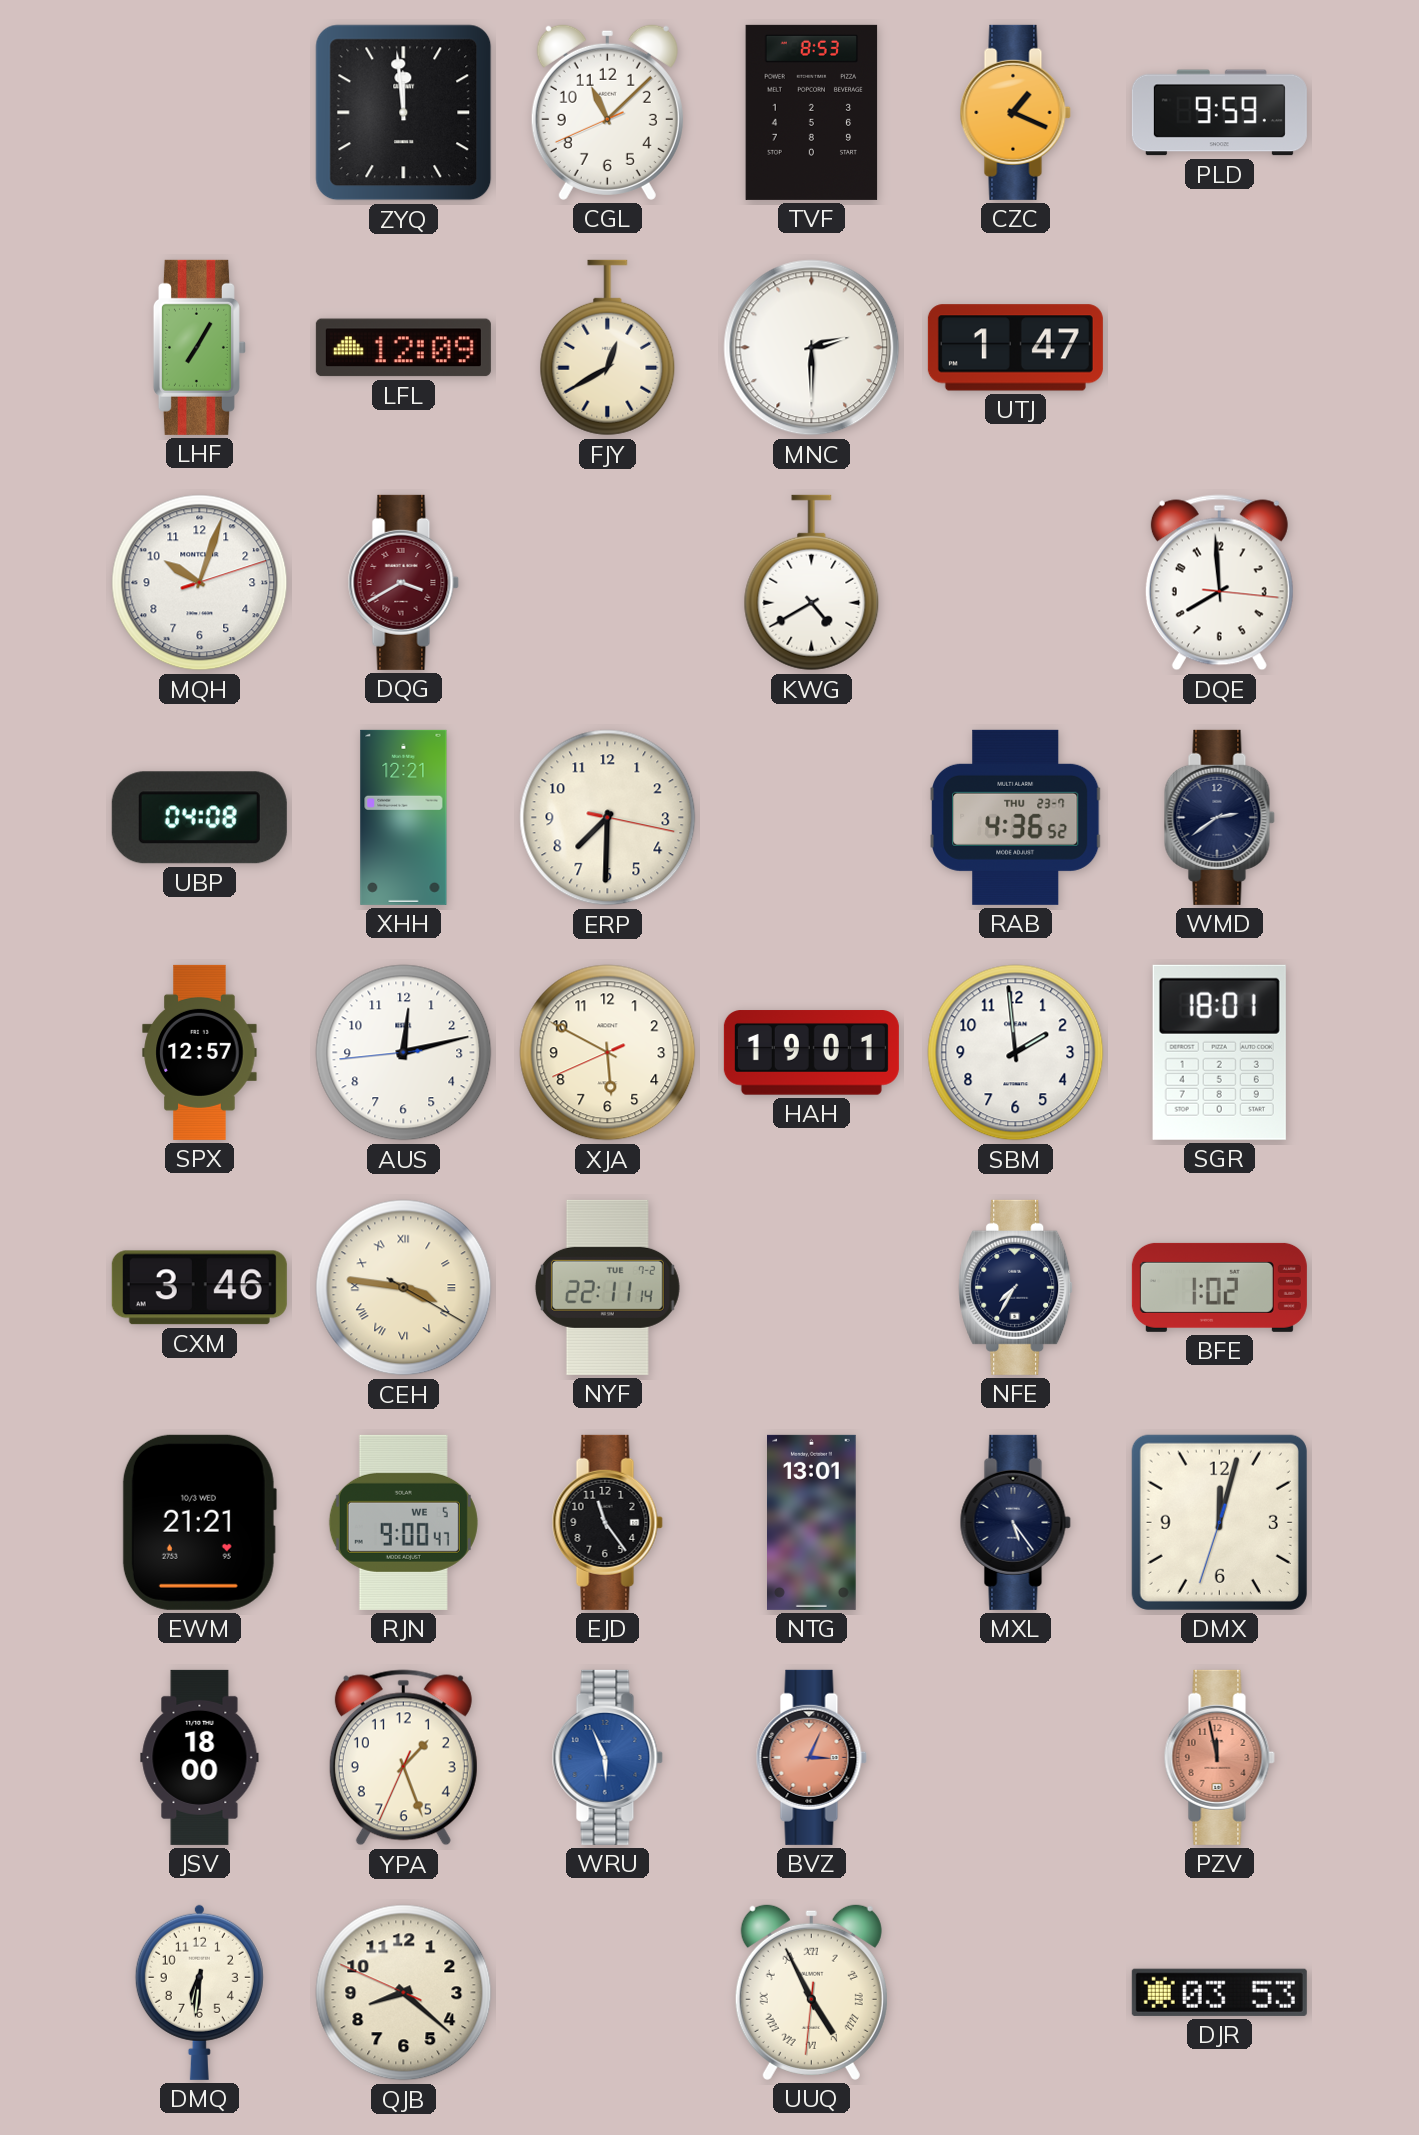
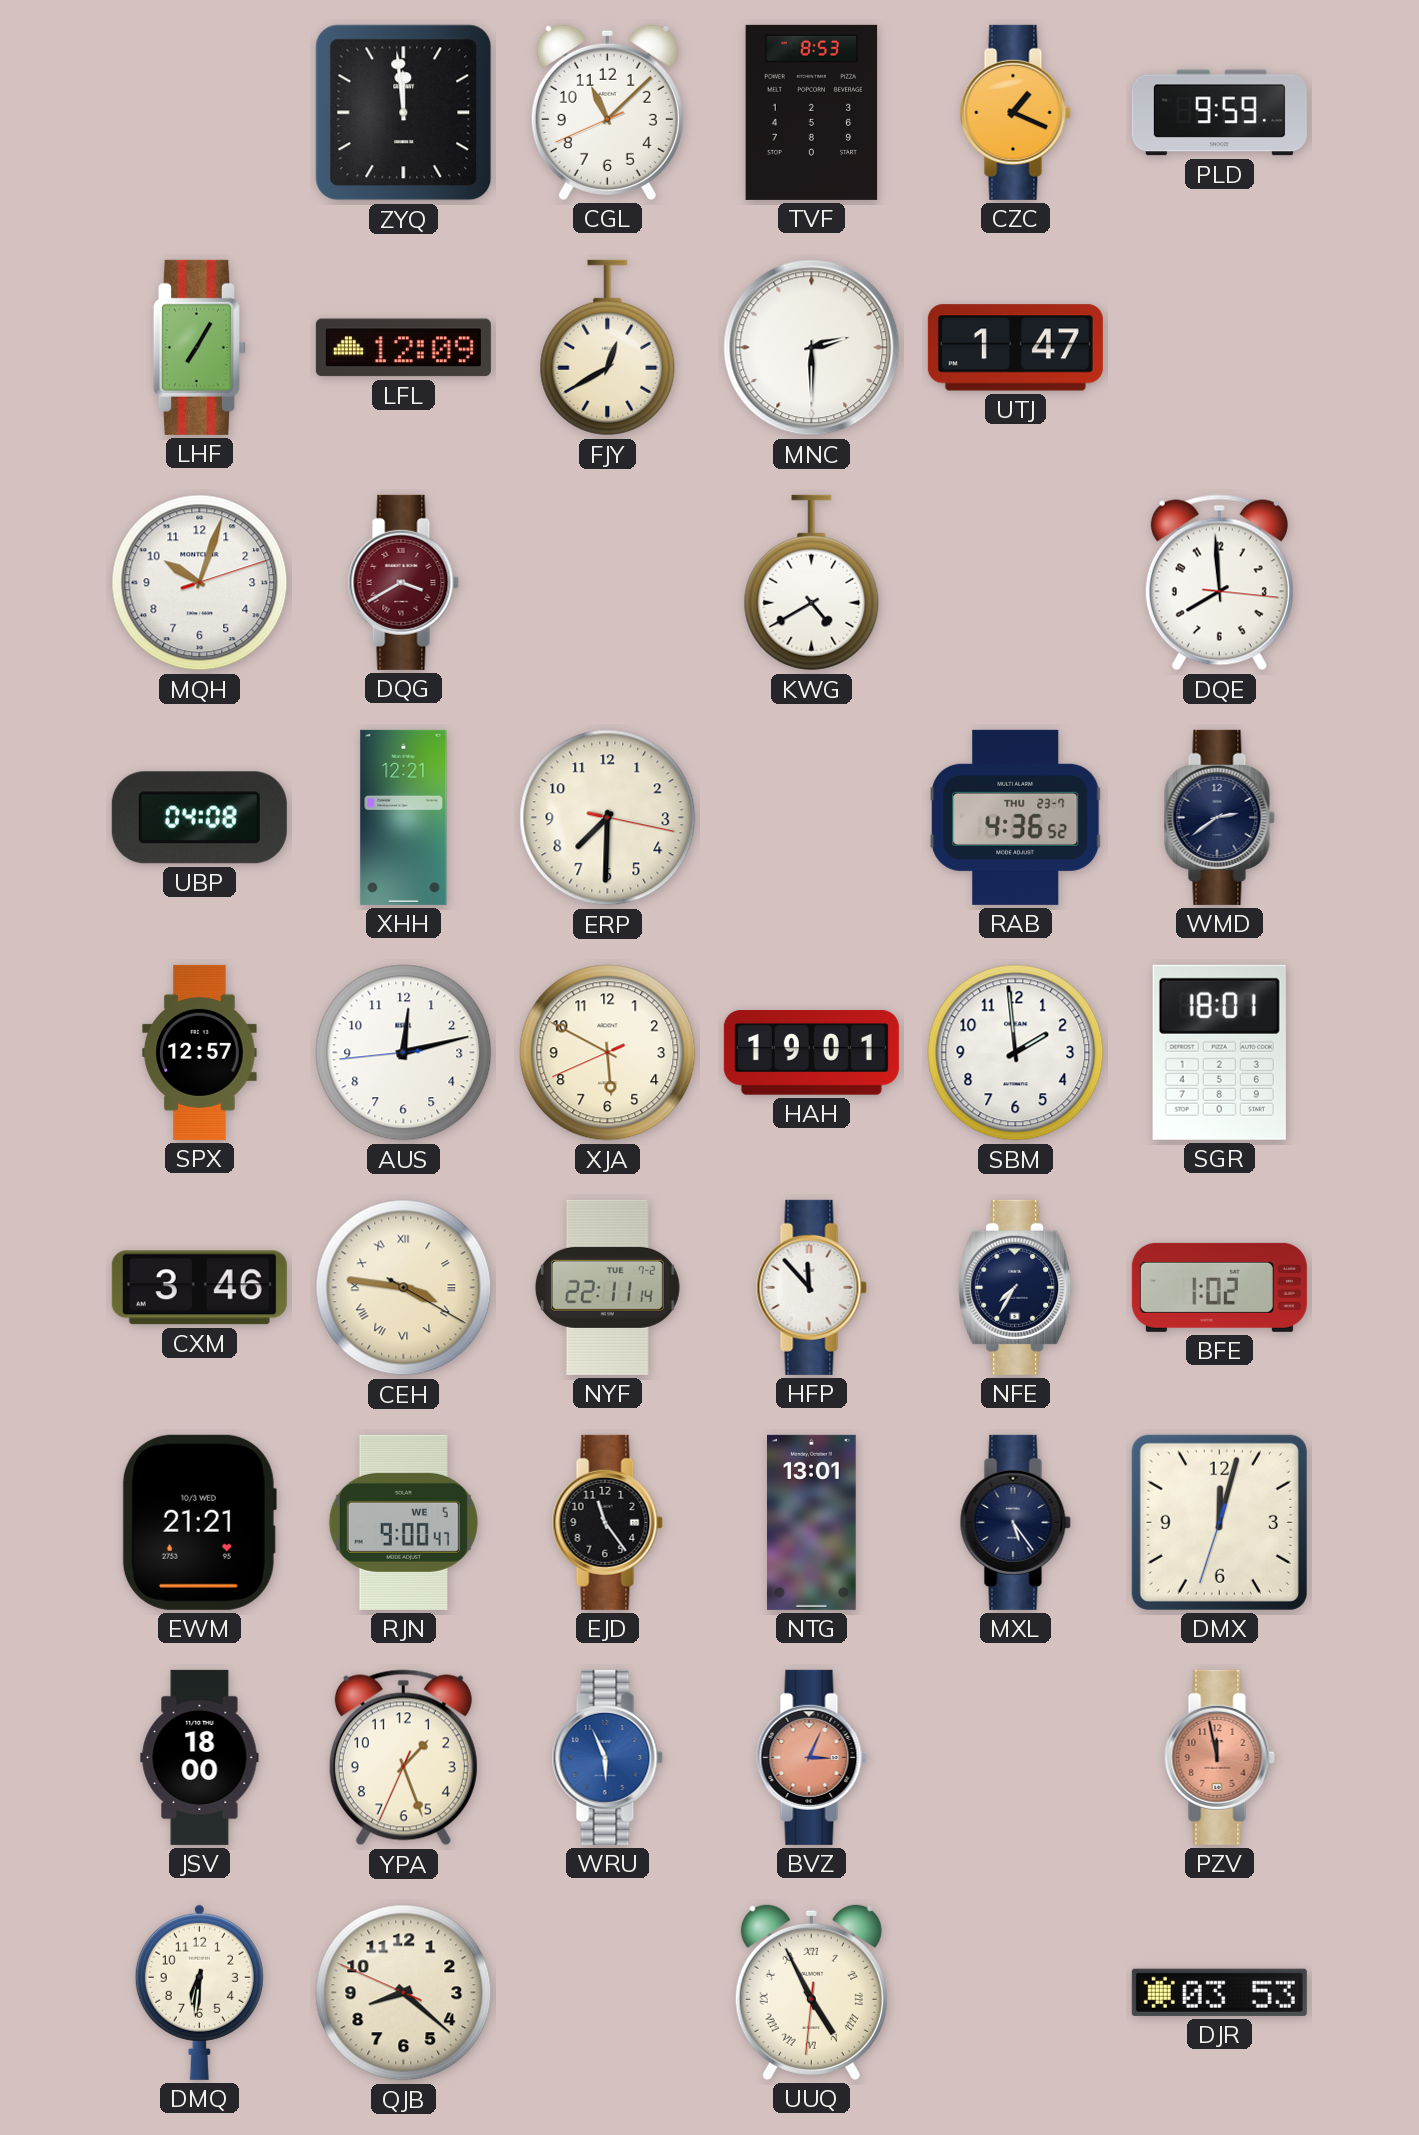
HFP: none -> 11:53 (811, 1287)
